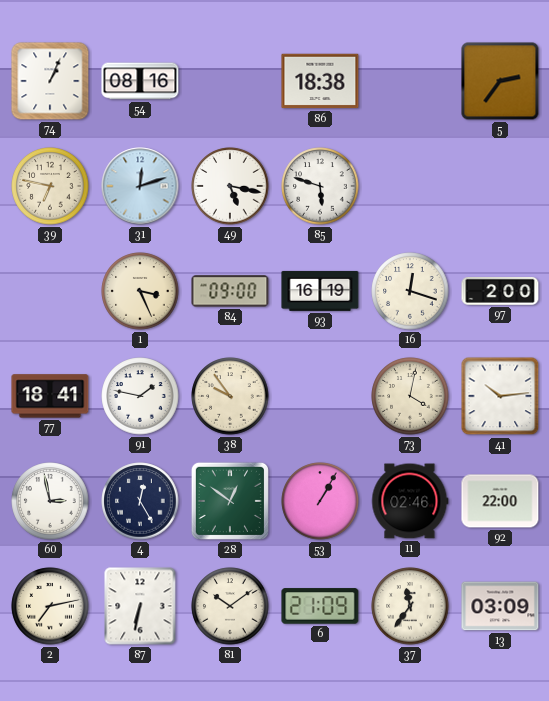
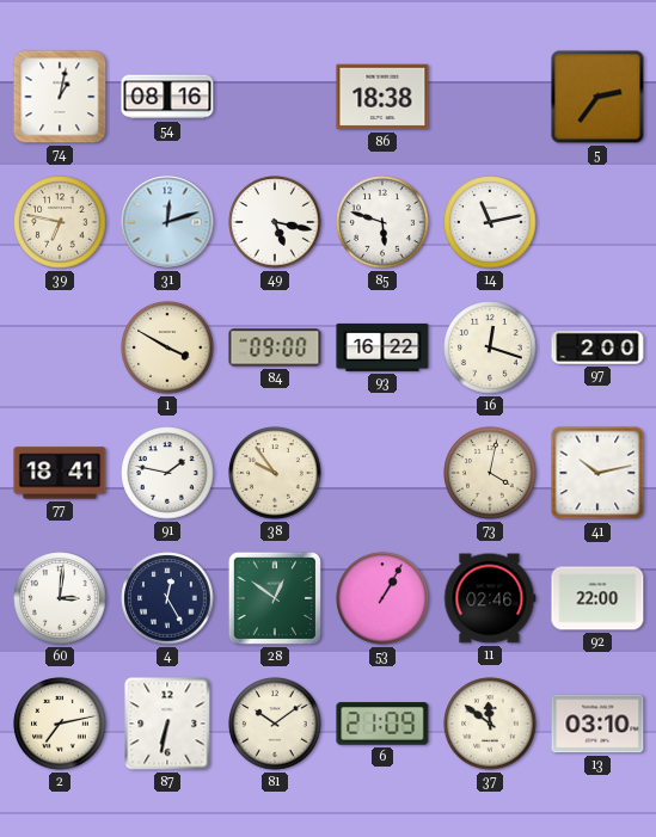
74: 1:04 -> 1:02 (60, 97)
14: none -> 11:13 (490, 222)
1: 3:26 -> 3:50 (167, 347)
93: 16:19 -> 16:22 (382, 347)
41: 10:14 -> 10:13 (597, 473)
60: 2:58 -> 3:01 (60, 598)
37: 11:36 -> 11:51 (490, 724)
13: 03:09 -> 03:10 (597, 724)
